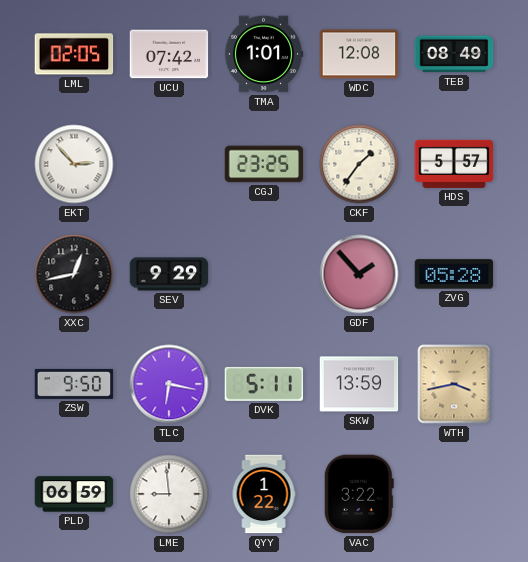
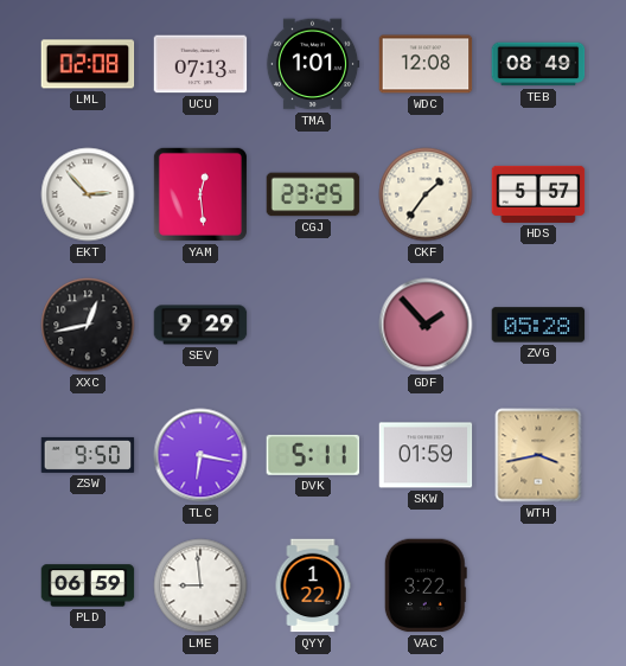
LML: 02:05 -> 02:08 (88, 64)
UCU: 07:42 -> 07:13 (200, 64)
YAM: none -> 12:29 (200, 194)
SKW: 13:59 -> 01:59 (426, 455)
